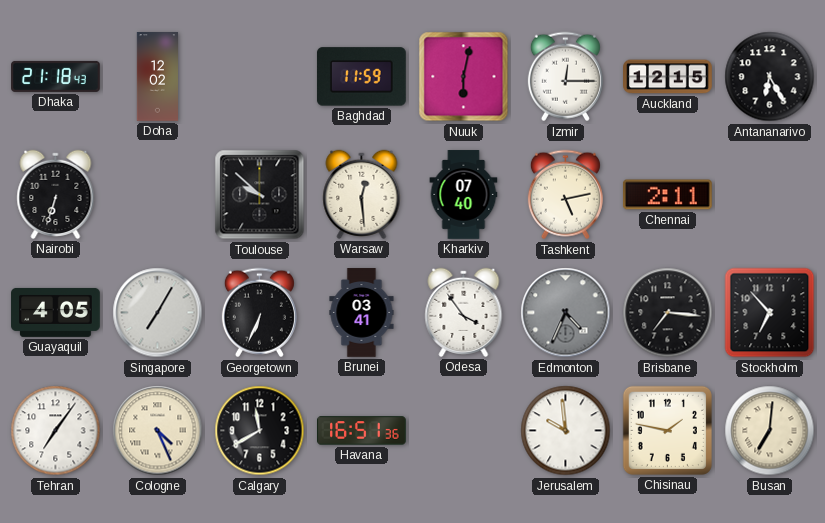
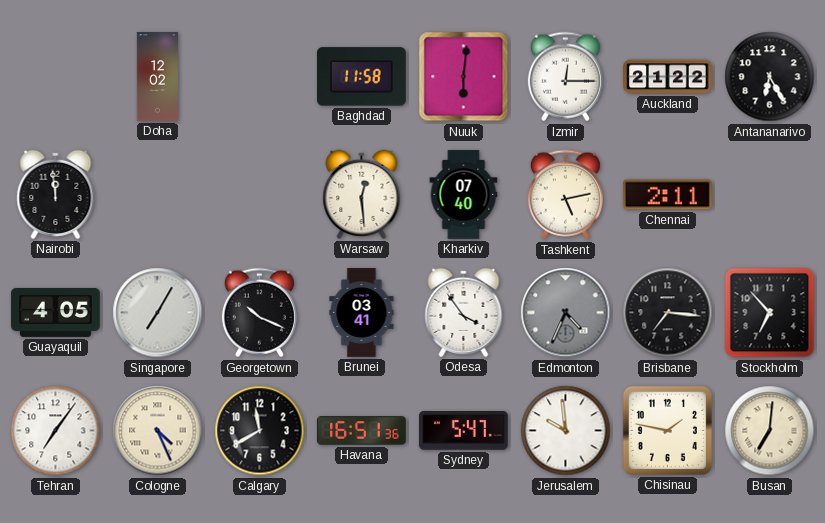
Dhaka: 21:18 -> none (56, 76)
Baghdad: 11:59 -> 11:58 (361, 77)
Nuuk: 6:02 -> 6:01 (464, 77)
Auckland: 12:15 -> 21:22 (668, 77)
Nairobi: 6:33 -> 11:59 (56, 194)
Toulouse: 9:52 -> none (260, 195)
Georgetown: 6:34 -> 10:19 (259, 313)
Sydney: none -> 5:47 (464, 431)
